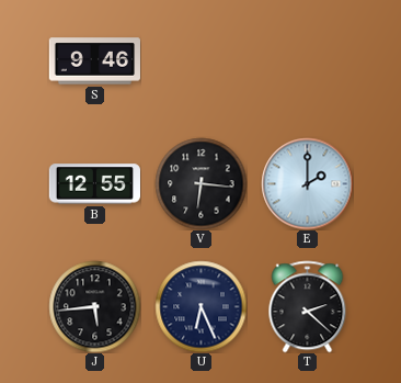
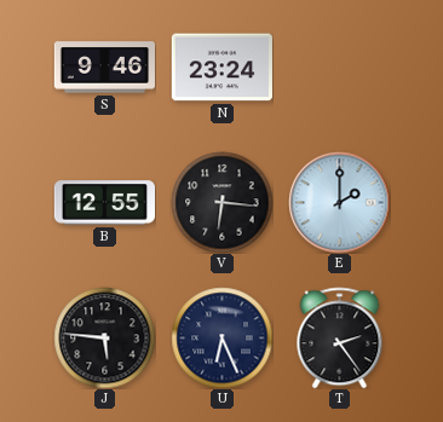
N: none -> 23:24 (221, 68)
J: 5:44 -> 5:46 (104, 337)
T: 2:22 -> 2:24 (340, 337)
